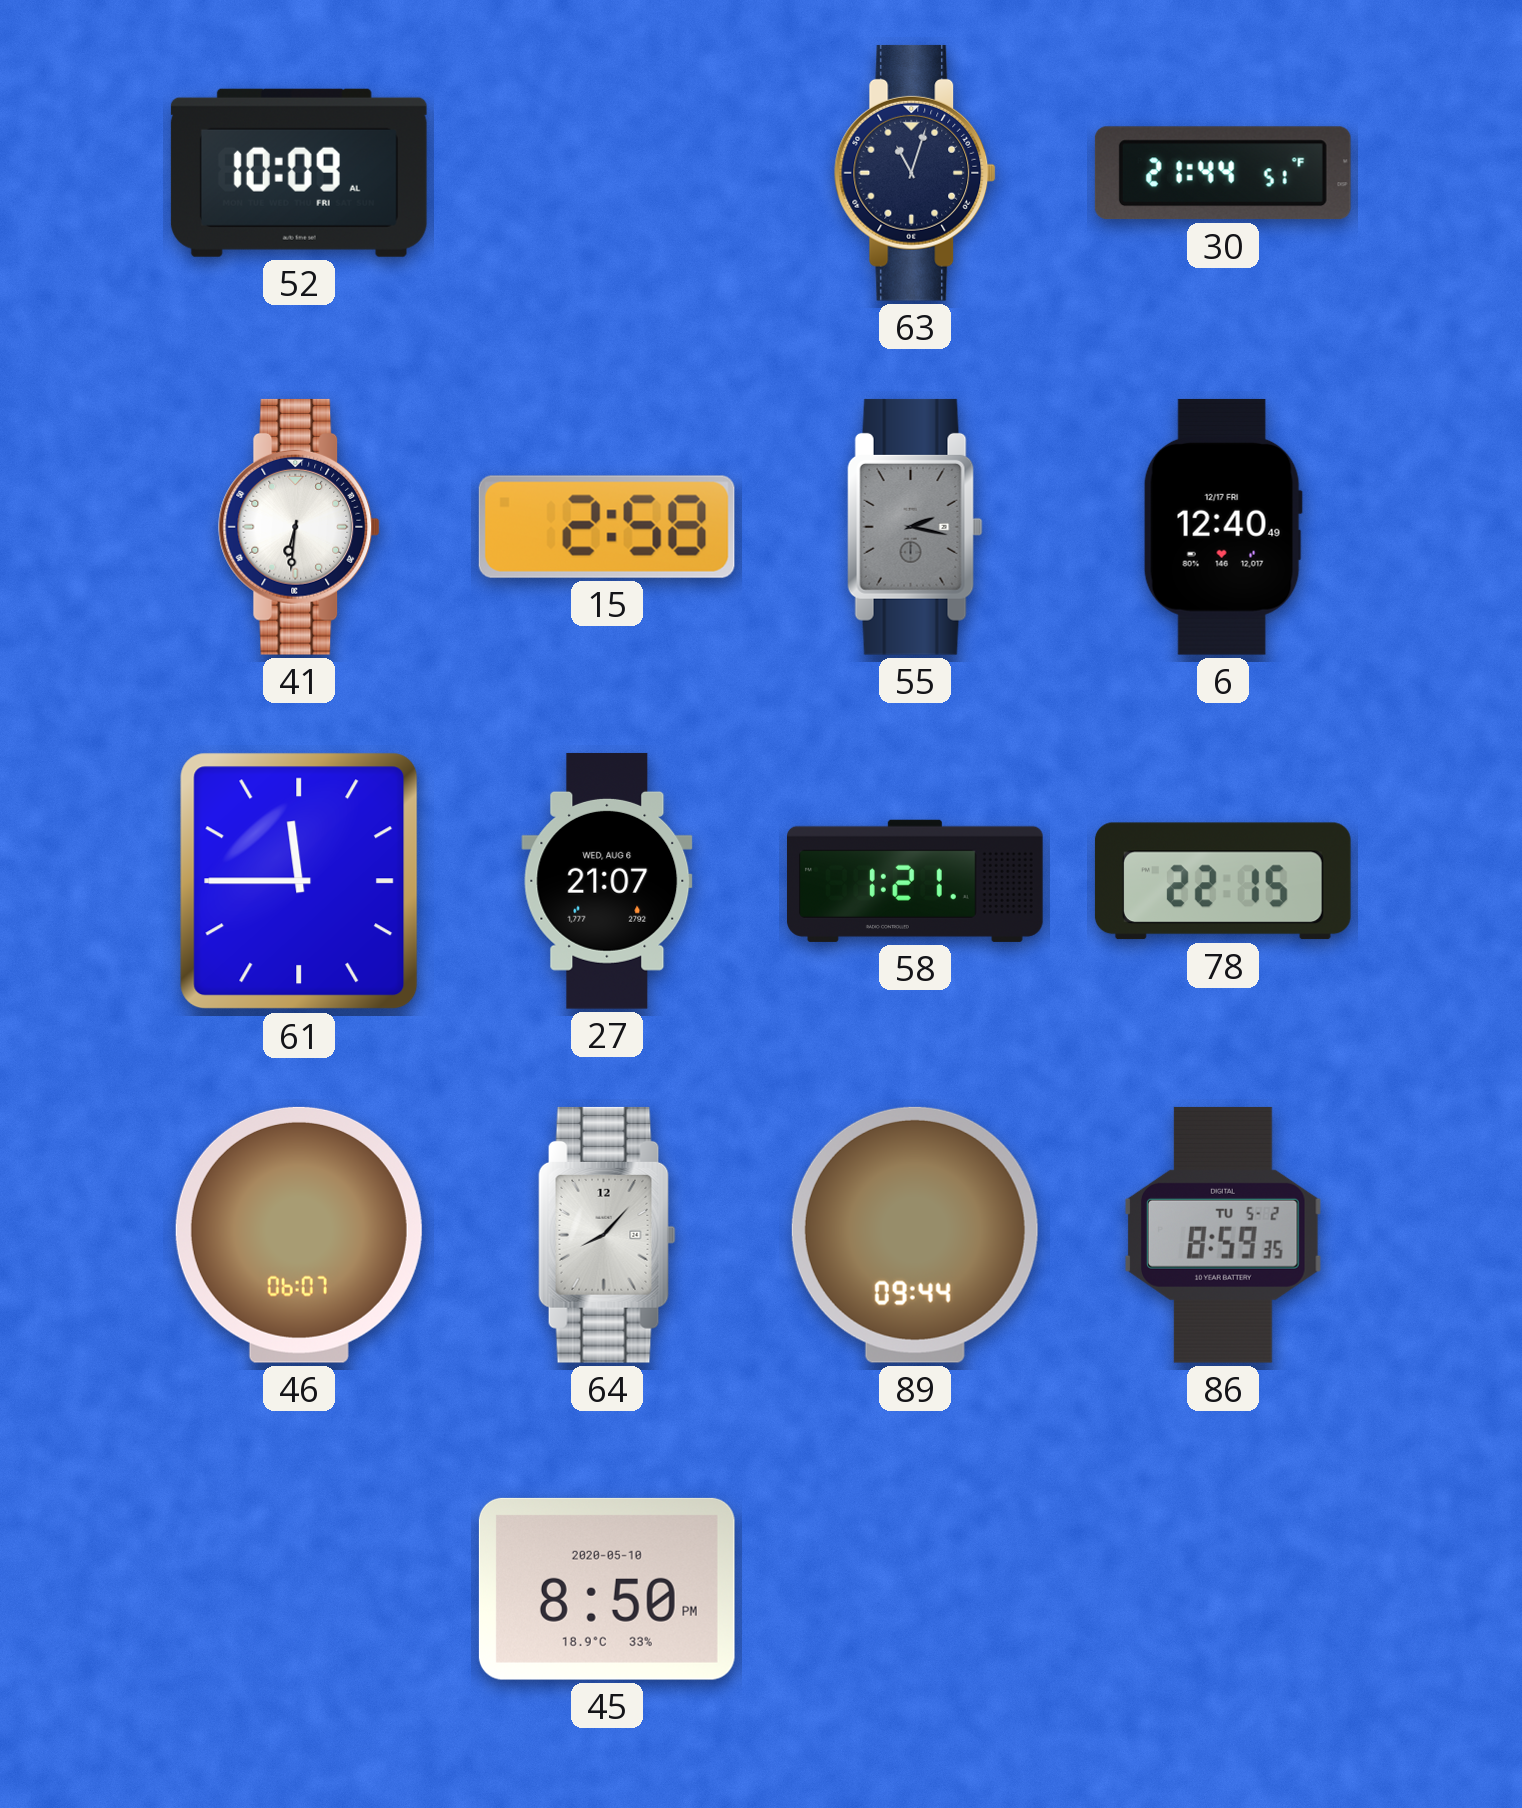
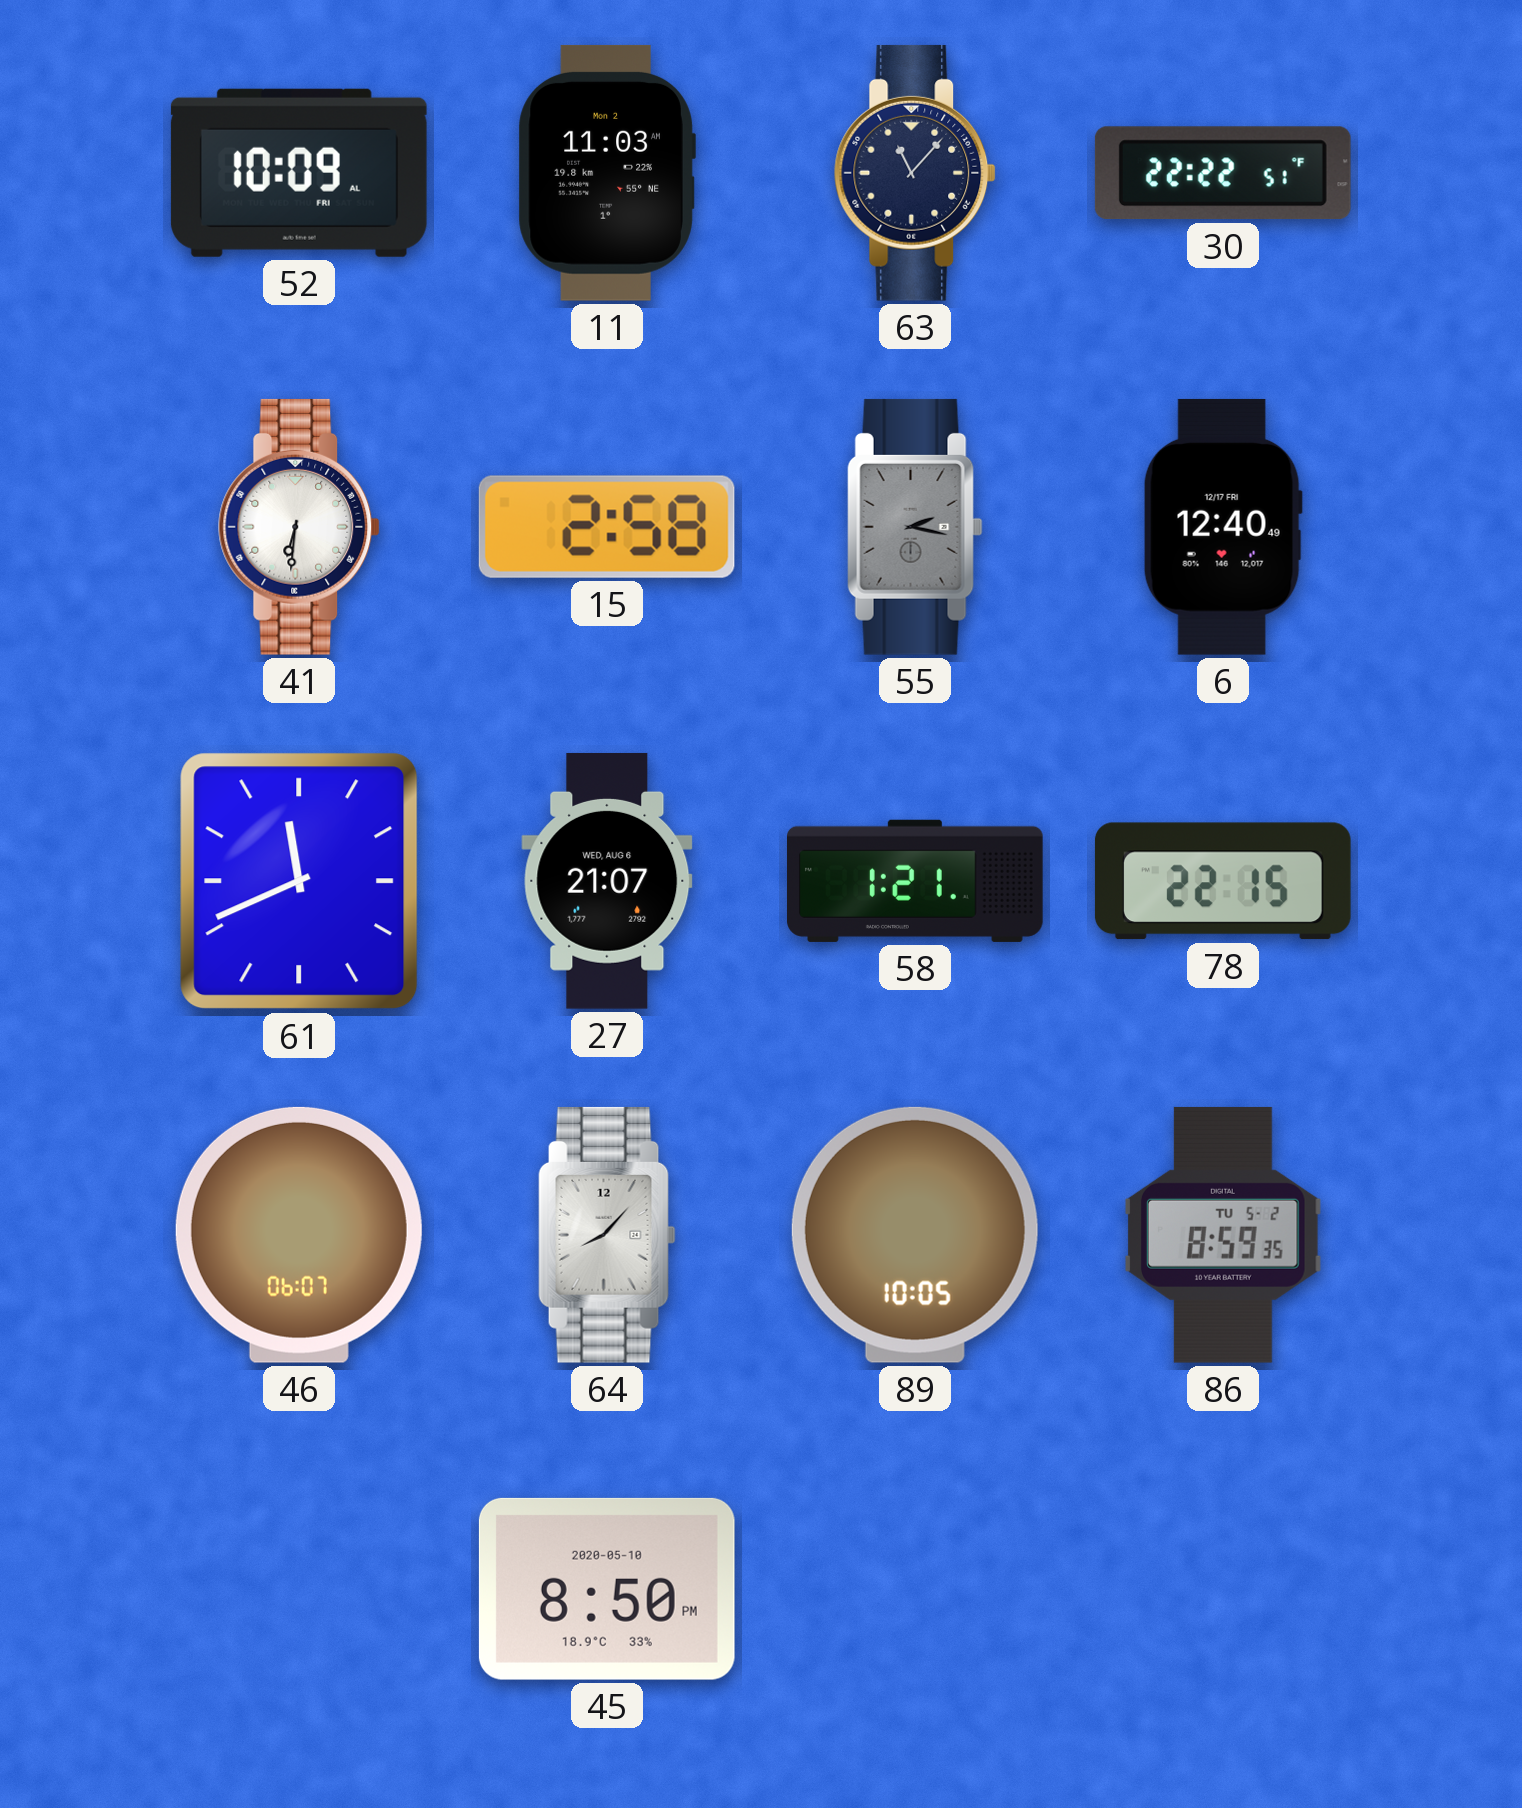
11: none -> 11:03 (607, 173)
63: 11:03 -> 11:07 (915, 173)
30: 21:44 -> 22:22 (1223, 173)
61: 11:45 -> 11:41 (299, 881)
89: 09:44 -> 10:05 (915, 1235)
